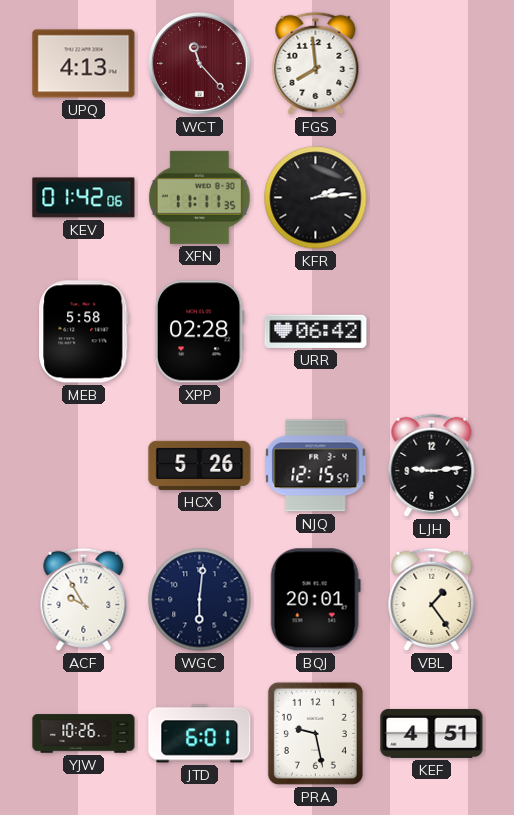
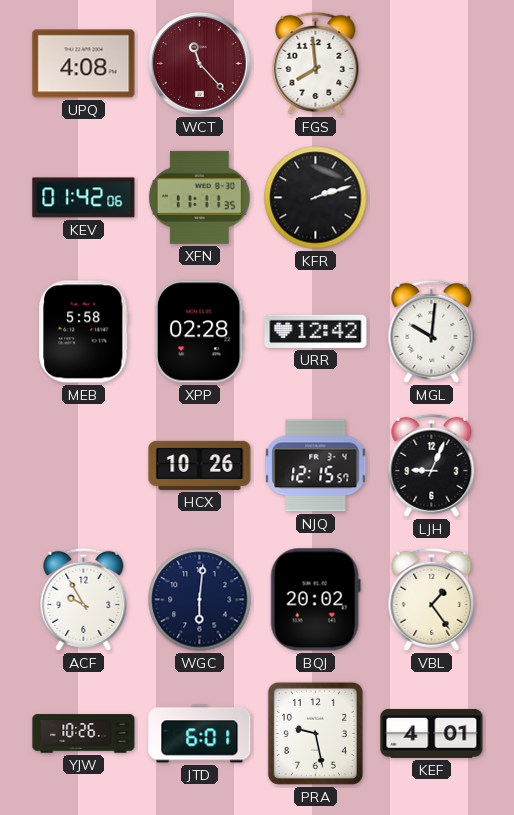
UPQ: 4:13 -> 4:08 (84, 64)
KFR: 2:14 -> 2:12 (316, 198)
URR: 06:42 -> 12:42 (316, 331)
MGL: none -> 10:01 (432, 331)
HCX: 5:26 -> 10:26 (200, 465)
LJH: 9:14 -> 9:04 (432, 465)
BQJ: 20:01 -> 20:02 (315, 600)
KEF: 4:51 -> 4:01 (432, 733)
